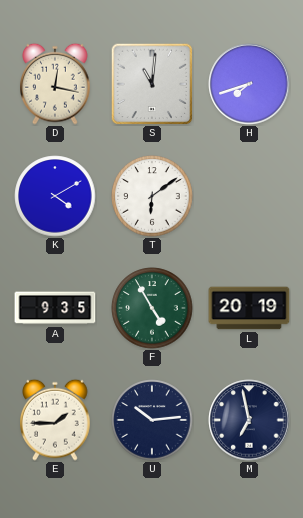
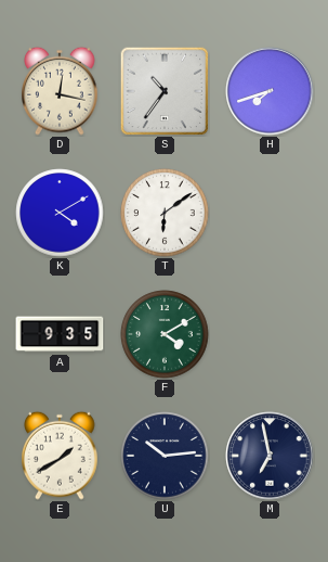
S: 11:01 -> 10:36 (165, 91)
F: 4:55 -> 4:10 (165, 334)
L: 20:19 -> none (249, 308)
E: 1:45 -> 1:40 (60, 456)
